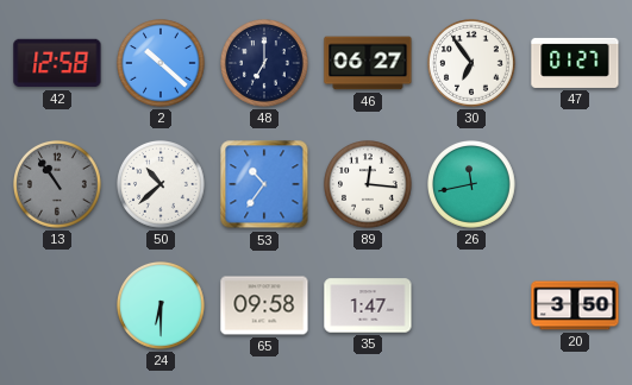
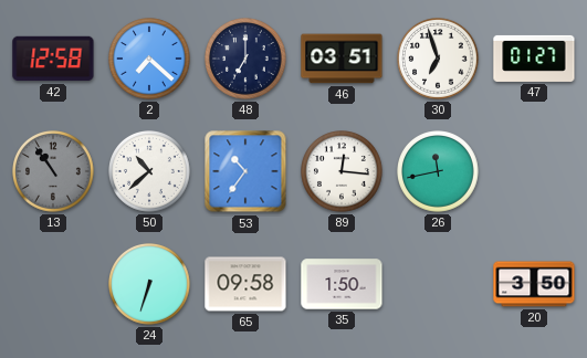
2: 10:22 -> 7:22 (150, 60)
46: 06:27 -> 03:51 (342, 59)
30: 6:54 -> 6:57 (439, 60)
24: 6:30 -> 6:33 (150, 285)
35: 1:47 -> 1:50 (342, 284)
